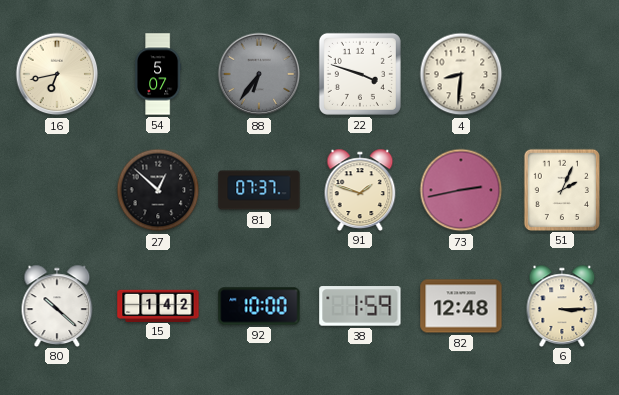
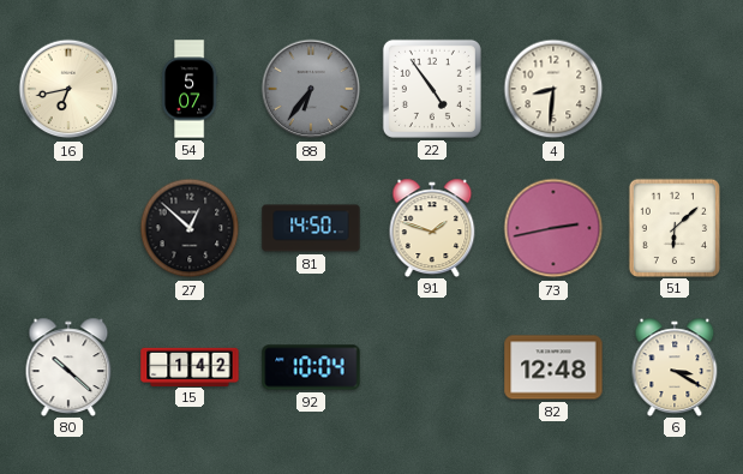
22: 3:48 -> 4:54 (432, 89)
81: 07:37 -> 14:50 (311, 228)
51: 2:04 -> 6:08 (673, 227)
92: 10:00 -> 10:04 (311, 367)
38: 1:59 -> none (360, 306)
6: 3:15 -> 3:20 (675, 366)
